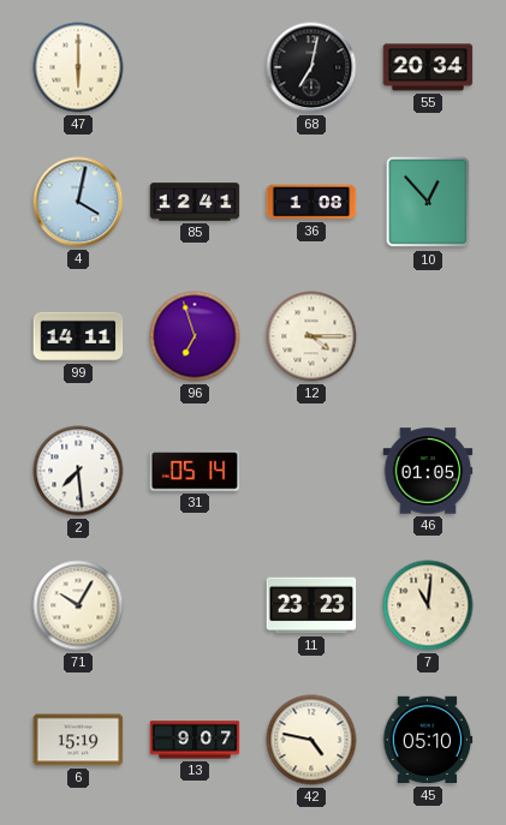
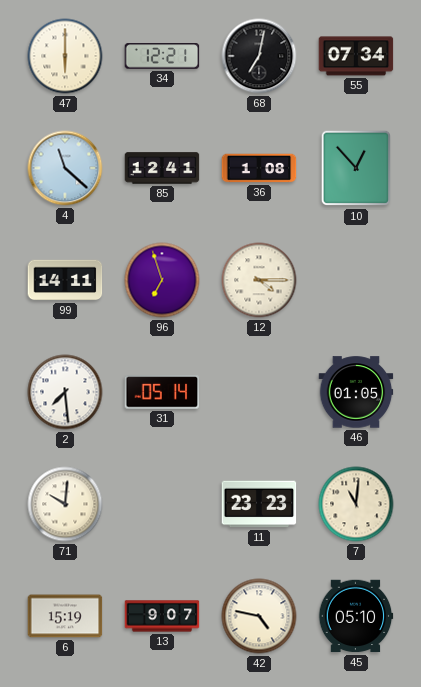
34: none -> 12:21 (162, 56)
55: 20:34 -> 07:34 (356, 56)
4: 4:02 -> 11:22 (65, 168)
71: 10:05 -> 10:01 (65, 504)
